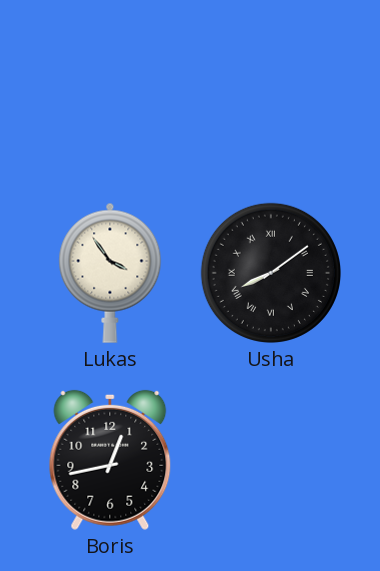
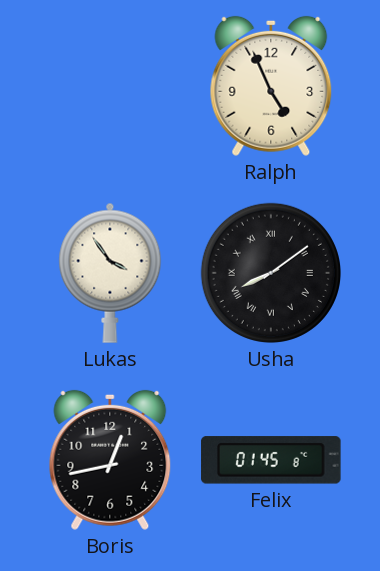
Ralph: none -> 4:56 (271, 86)
Felix: none -> 01:45 (271, 460)
